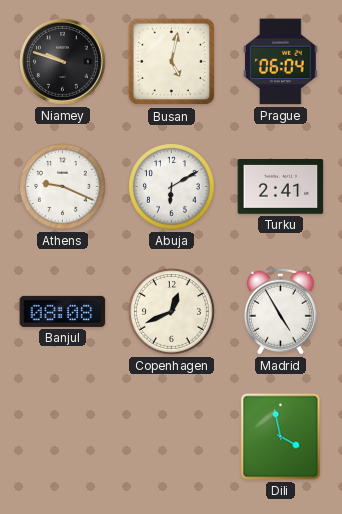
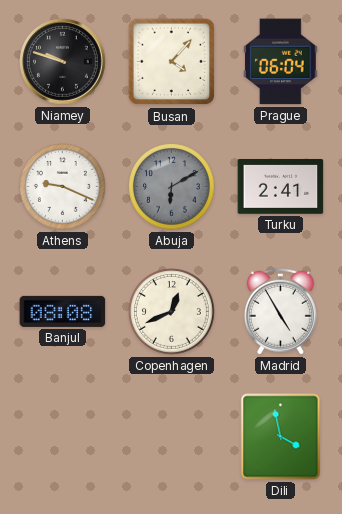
Busan: 5:02 -> 4:07 (172, 62)
Abuja dial: white -> grey (172, 187)
